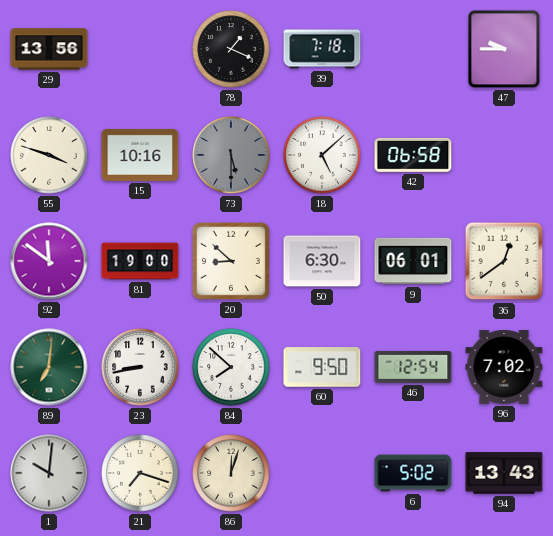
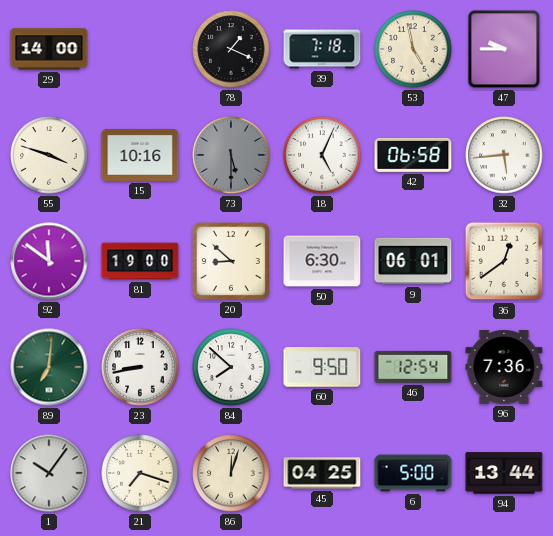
29: 13:56 -> 14:00 (49, 49)
53: none -> 4:58 (413, 49)
18: 5:08 -> 5:04 (322, 155)
32: none -> 5:44 (504, 155)
96: 7:02 -> 7:36 (504, 367)
1: 10:01 -> 10:06 (49, 473)
45: none -> 04:25 (322, 473)
6: 5:02 -> 5:00 (413, 473)
94: 13:43 -> 13:44 (504, 473)
